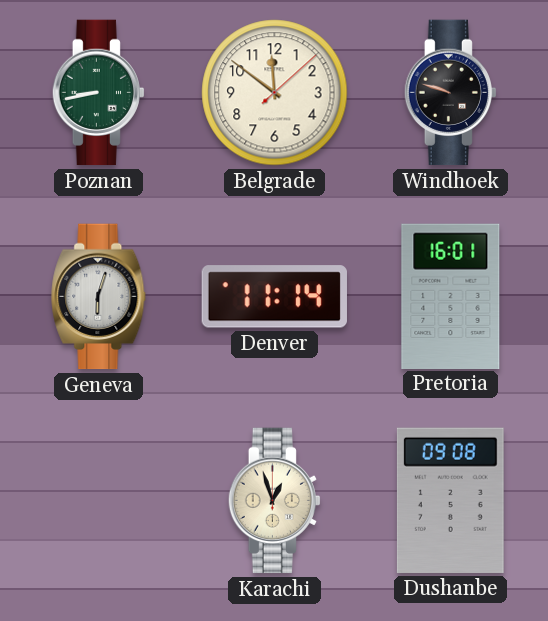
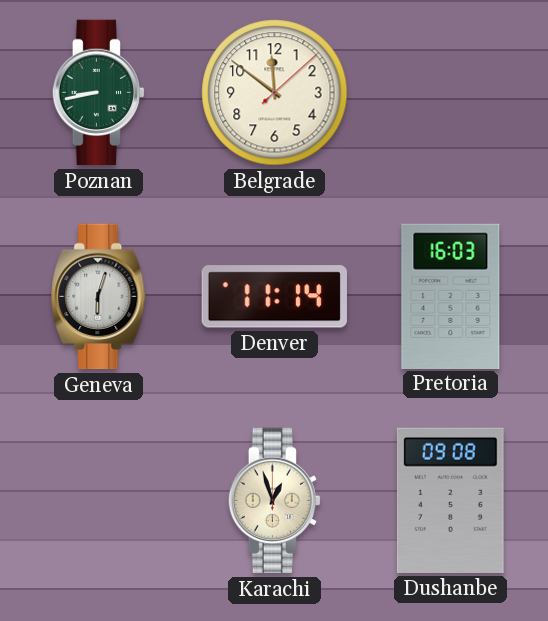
Windhoek: 9:48 -> none (450, 93)
Pretoria: 16:01 -> 16:03 (451, 296)
